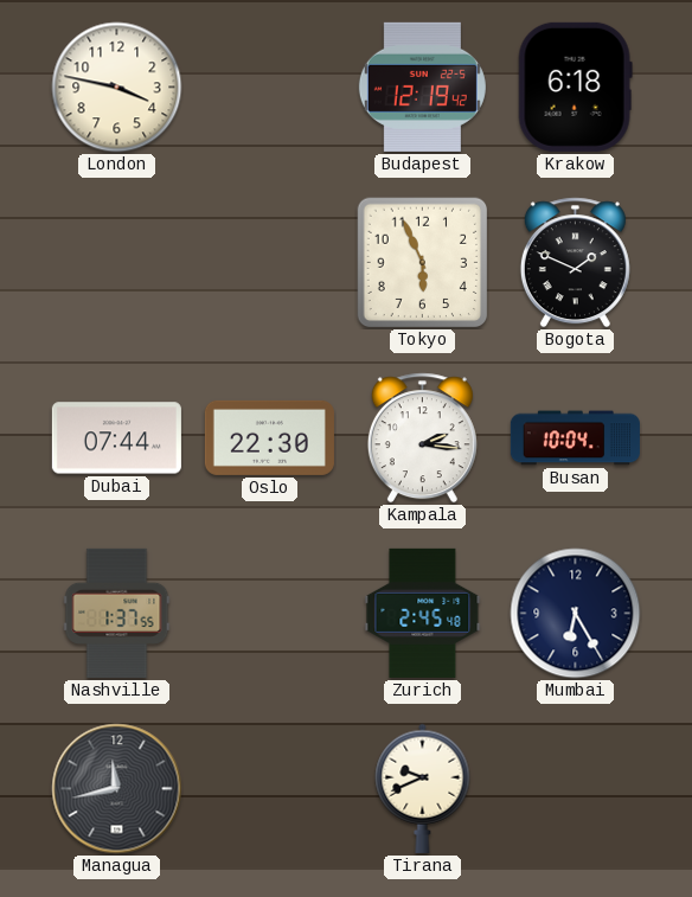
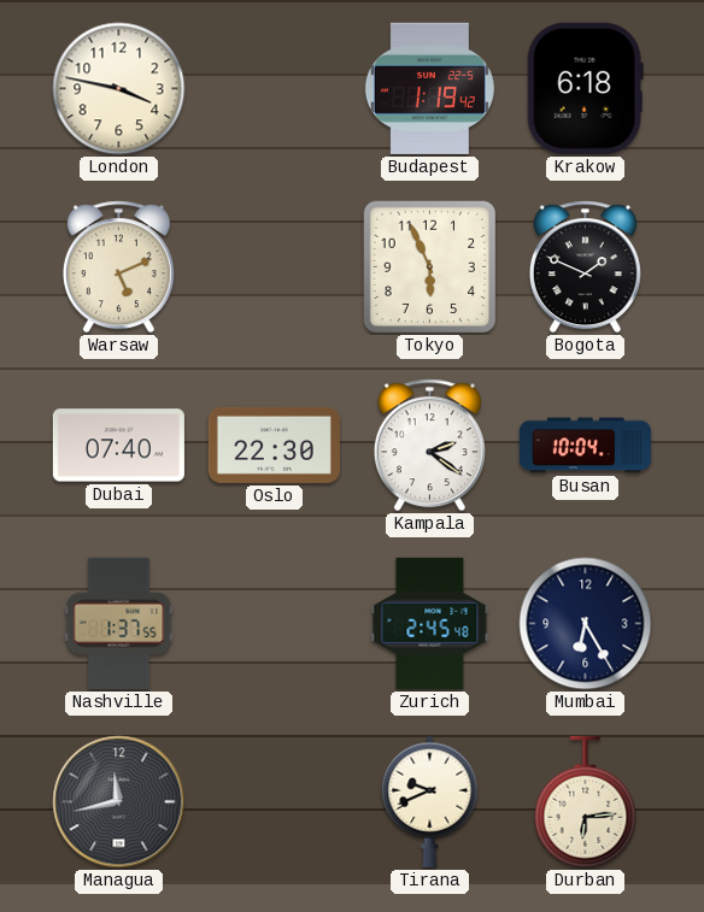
Budapest: 12:19 -> 1:19 (429, 88)
Warsaw: none -> 5:11 (118, 267)
Dubai: 07:44 -> 07:40 (118, 446)
Kampala: 2:16 -> 2:21 (429, 446)
Durban: none -> 6:14 (586, 802)
